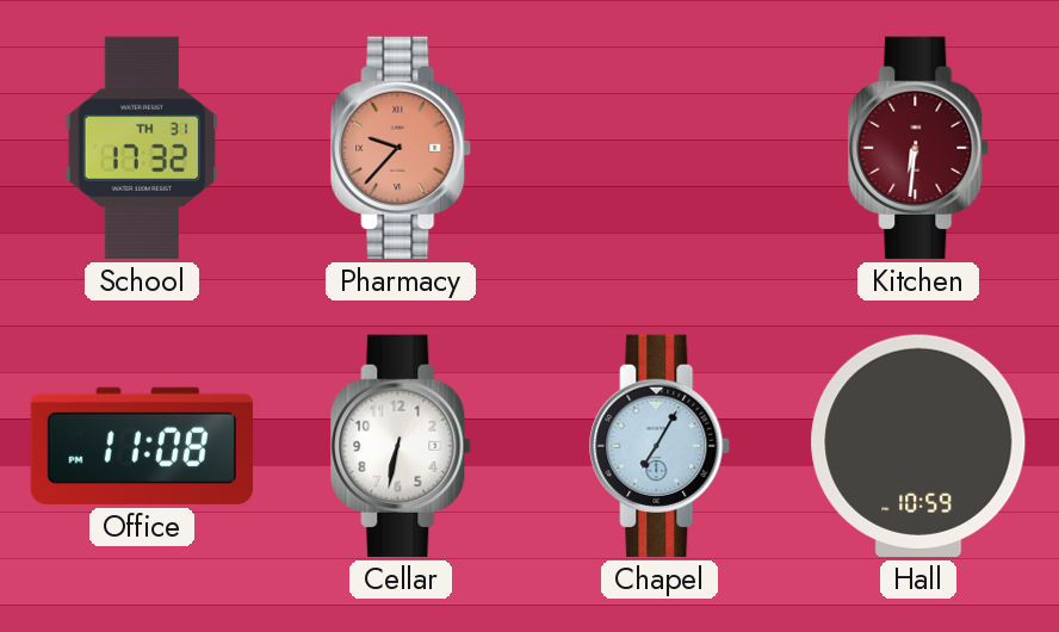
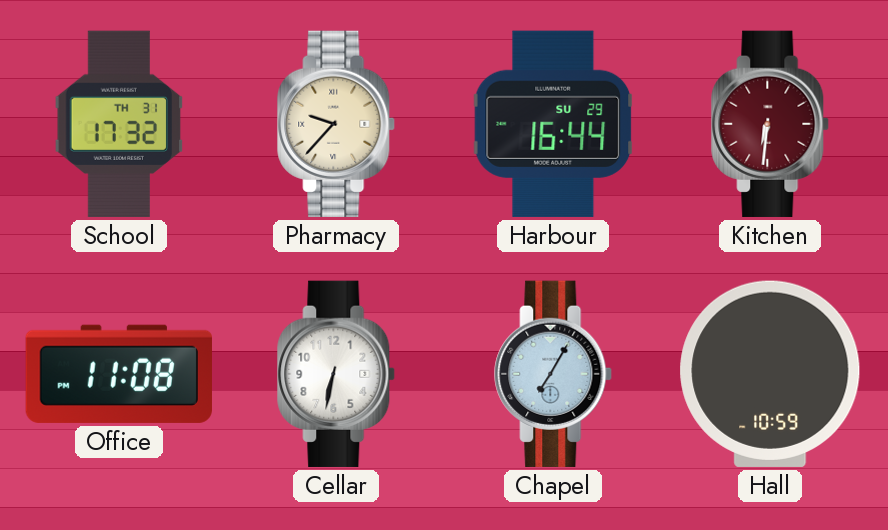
Pharmacy dial: salmon -> cream (337, 124)
Harbour: none -> 16:44 (553, 124)
